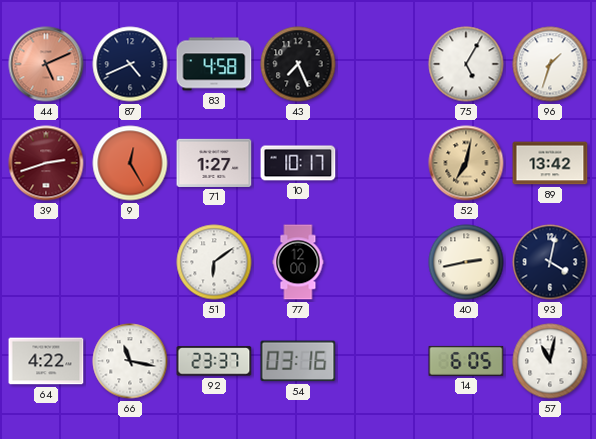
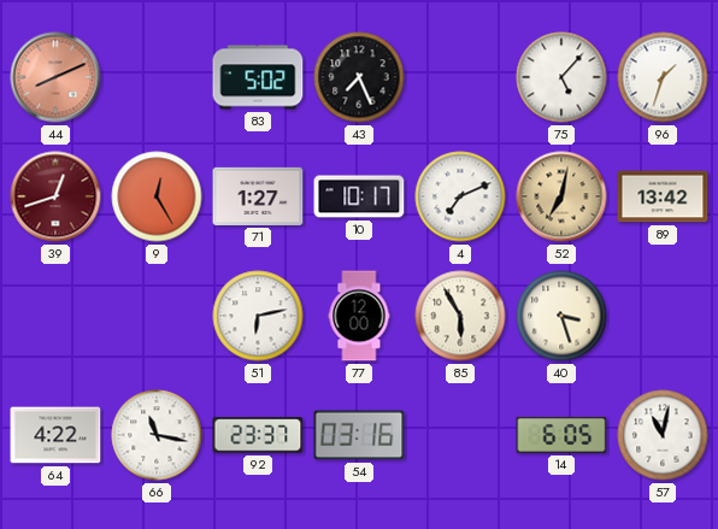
44: 5:11 -> 8:11 (55, 77)
87: 4:41 -> none (130, 64)
83: 4:58 -> 5:02 (258, 77)
75: 5:05 -> 5:07 (561, 77)
39: 2:42 -> 12:42 (55, 196)
4: none -> 7:11 (460, 196)
51: 6:09 -> 6:13 (258, 316)
85: none -> 5:55 (460, 316)
40: 2:43 -> 3:27 (561, 316)
93: 4:02 -> none (550, 262)
